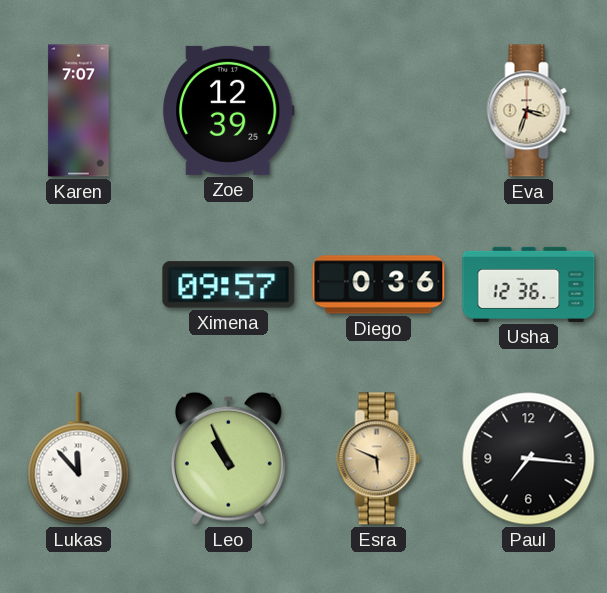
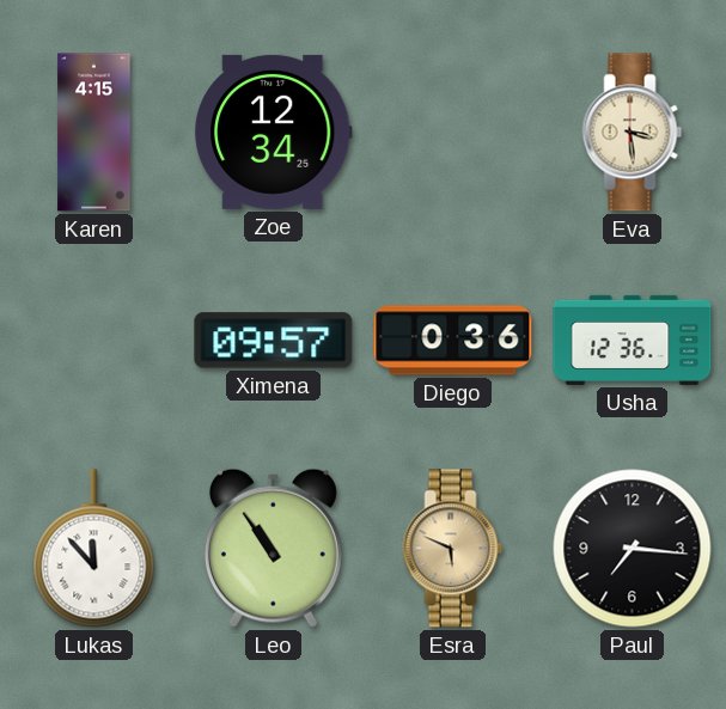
Karen: 7:07 -> 4:15 (94, 133)
Zoe: 12:39 -> 12:34 (274, 132)
Eva: 3:33 -> 3:29 (633, 133)
Leo: 10:56 -> 10:54 (273, 548)
